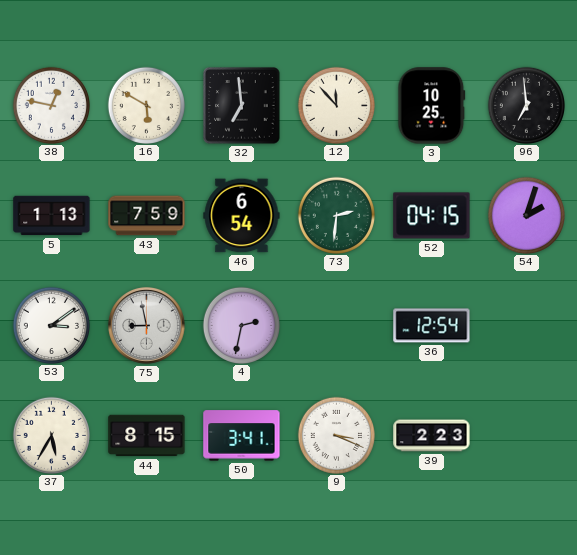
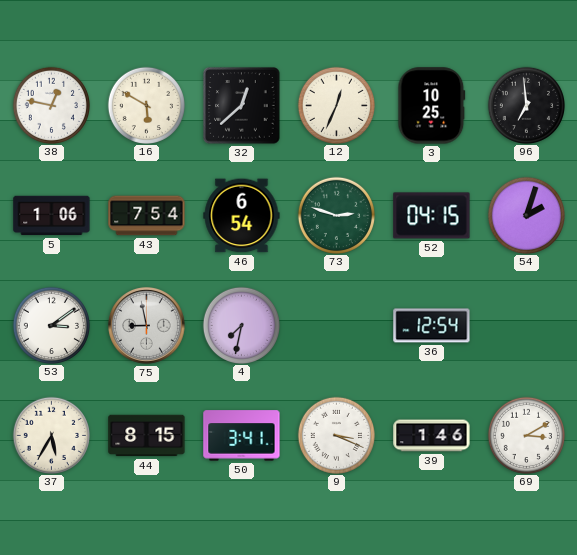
32: 6:59 -> 12:38 (242, 106)
12: 11:53 -> 12:34 (336, 105)
5: 1:13 -> 1:06 (52, 216)
43: 7:59 -> 7:54 (147, 216)
73: 2:31 -> 2:48 (336, 215)
4: 2:32 -> 7:32 (241, 325)
39: 2:23 -> 1:46 (432, 436)
69: none -> 3:10 (526, 435)
